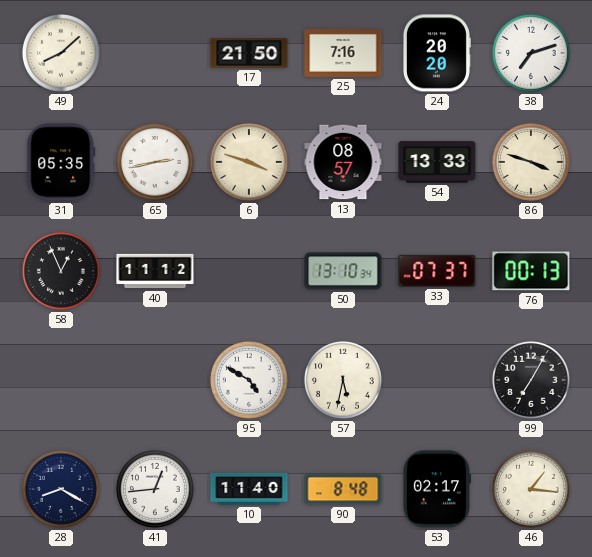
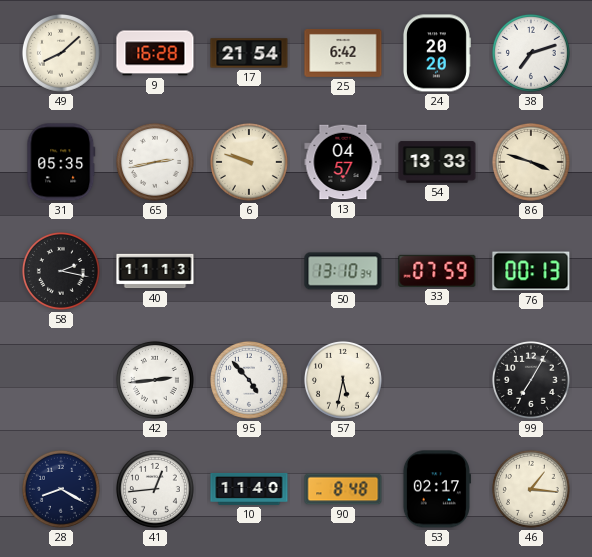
9: none -> 16:28 (155, 53)
17: 21:50 -> 21:54 (249, 53)
25: 7:16 -> 6:42 (343, 54)
6: 3:48 -> 9:48 (249, 162)
13: 08:57 -> 04:57 (343, 162)
58: 12:56 -> 2:17 (61, 271)
40: 11:12 -> 11:13 (155, 271)
33: 07:37 -> 07:59 (437, 271)
42: none -> 2:44 (155, 380)
95: 4:50 -> 4:53 (249, 380)
